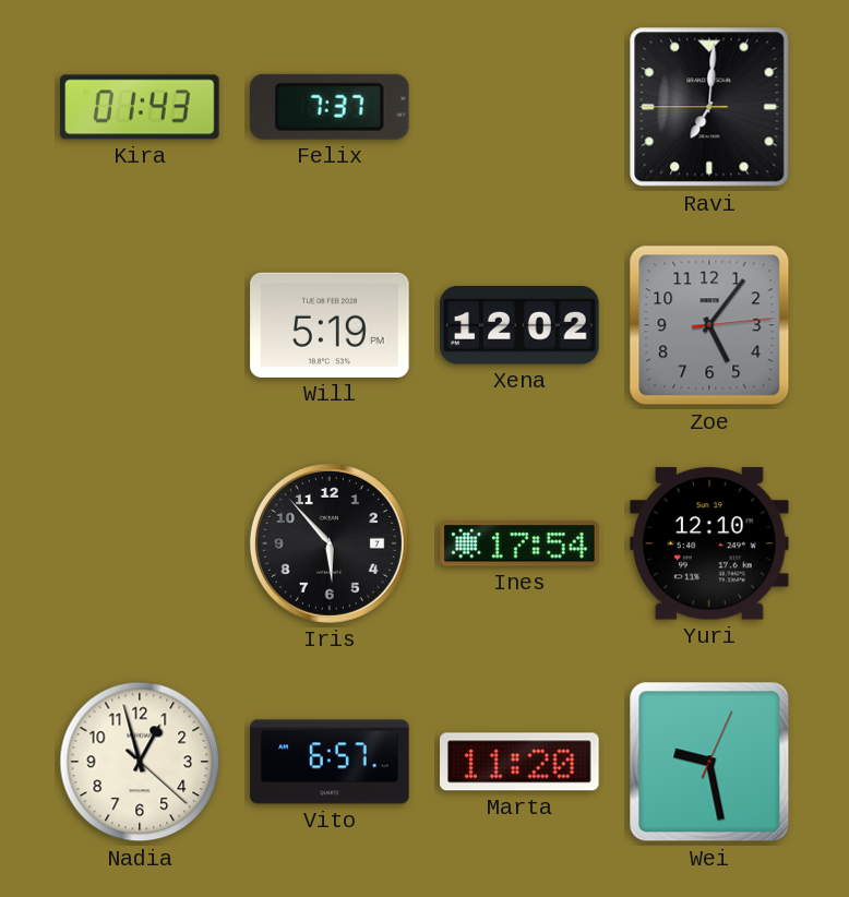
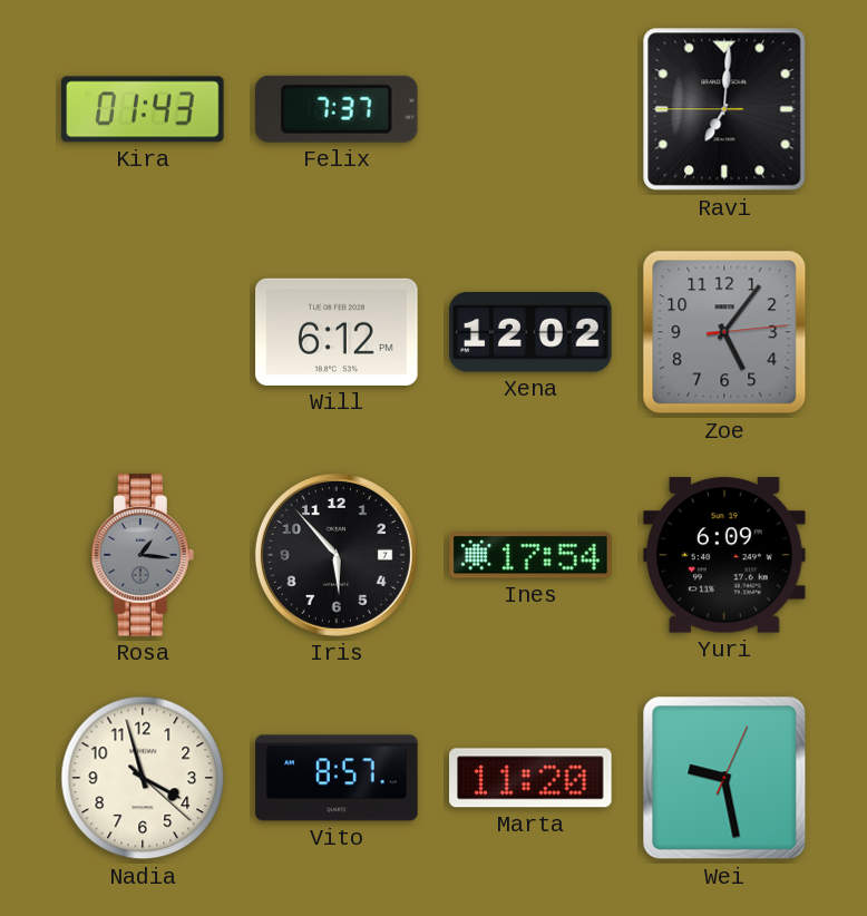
Will: 5:19 -> 6:12 (337, 332)
Rosa: none -> 1:16 (144, 555)
Yuri: 12:10 -> 6:09 (724, 555)
Nadia: 12:57 -> 3:57 (143, 778)
Vito: 6:57 -> 8:57 (337, 778)
